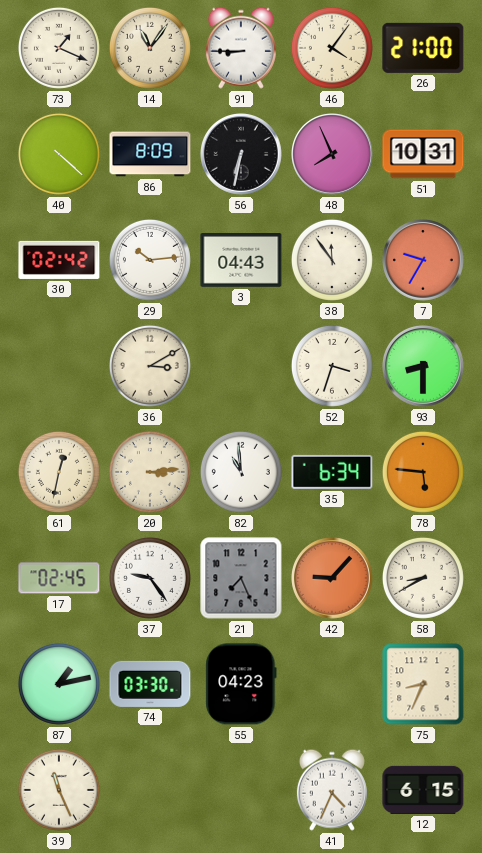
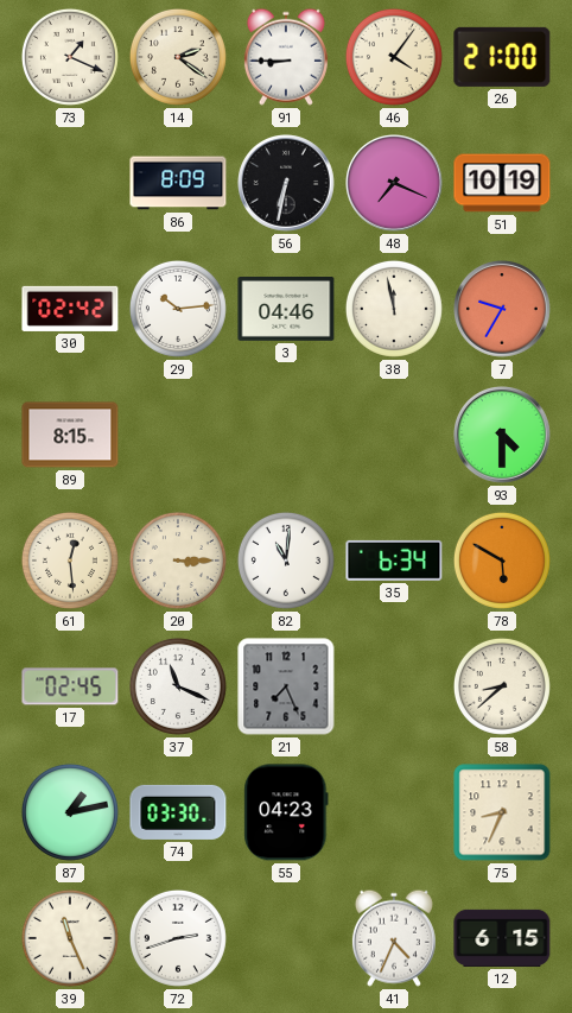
14: 11:06 -> 2:21 (178, 57)
40: 4:22 -> none (59, 154)
48: 7:56 -> 7:19 (395, 184)
51: 10:31 -> 10:19 (502, 183)
3: 04:43 -> 04:46 (286, 310)
38: 11:54 -> 11:58 (394, 309)
89: none -> 8:15 (70, 435)
36: 3:10 -> none (150, 366)
52: 3:33 -> none (332, 366)
93: 8:30 -> 4:30 (503, 436)
61: 12:32 -> 12:29 (70, 561)
20: 3:14 -> 3:15 (178, 561)
82: 10:59 -> 11:01 (286, 561)
78: 5:46 -> 5:50 (502, 561)
37: 9:24 -> 11:19 (178, 686)
42: 9:07 -> none (333, 579)
58: 8:40 -> 8:38 (502, 686)
72: none -> 2:42 (178, 938)
